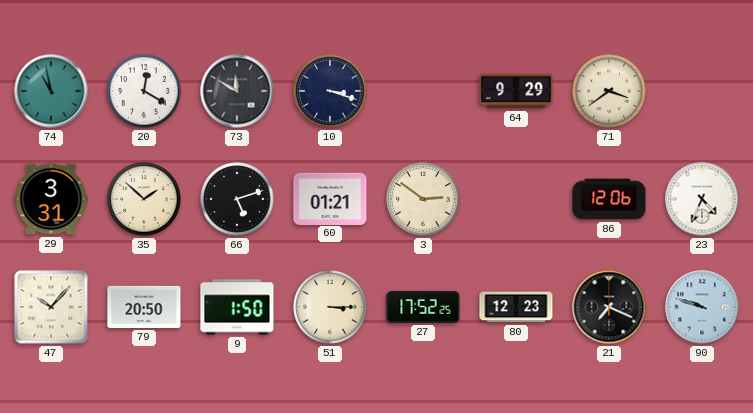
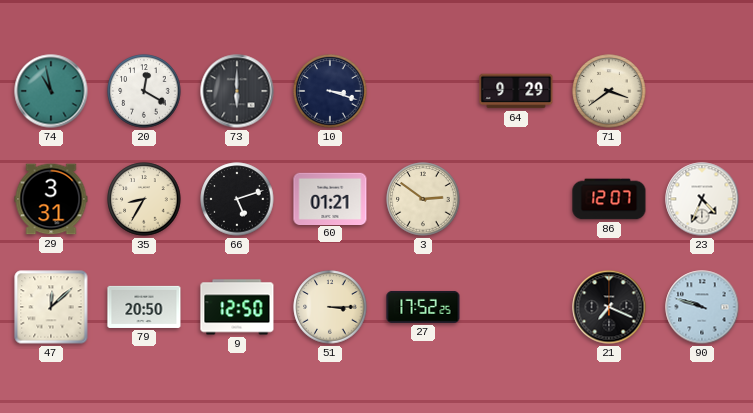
73: 11:50 -> 6:00 (237, 91)
35: 1:52 -> 8:35 (144, 199)
86: 12:06 -> 12:07 (609, 199)
47: 10:07 -> 12:08 (51, 307)
9: 1:50 -> 12:50 (237, 307)
80: 12:23 -> none (516, 307)
